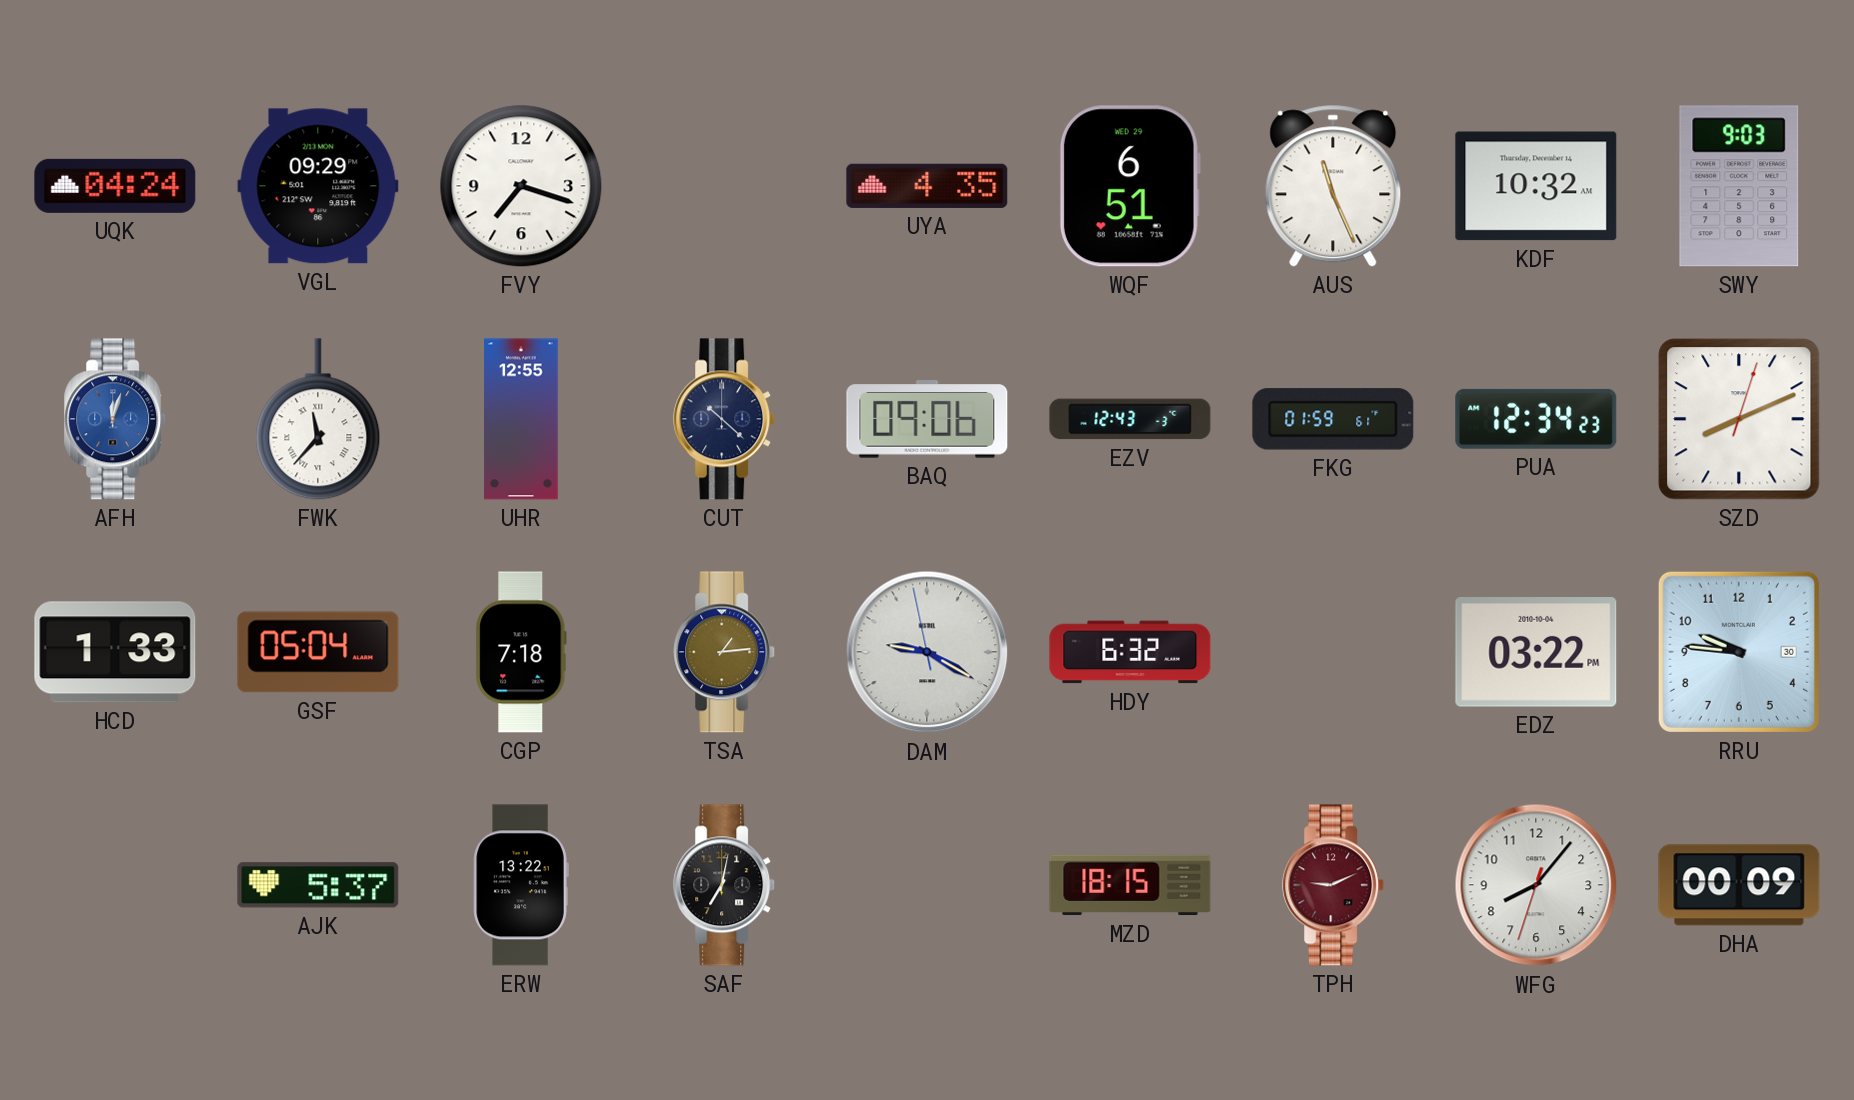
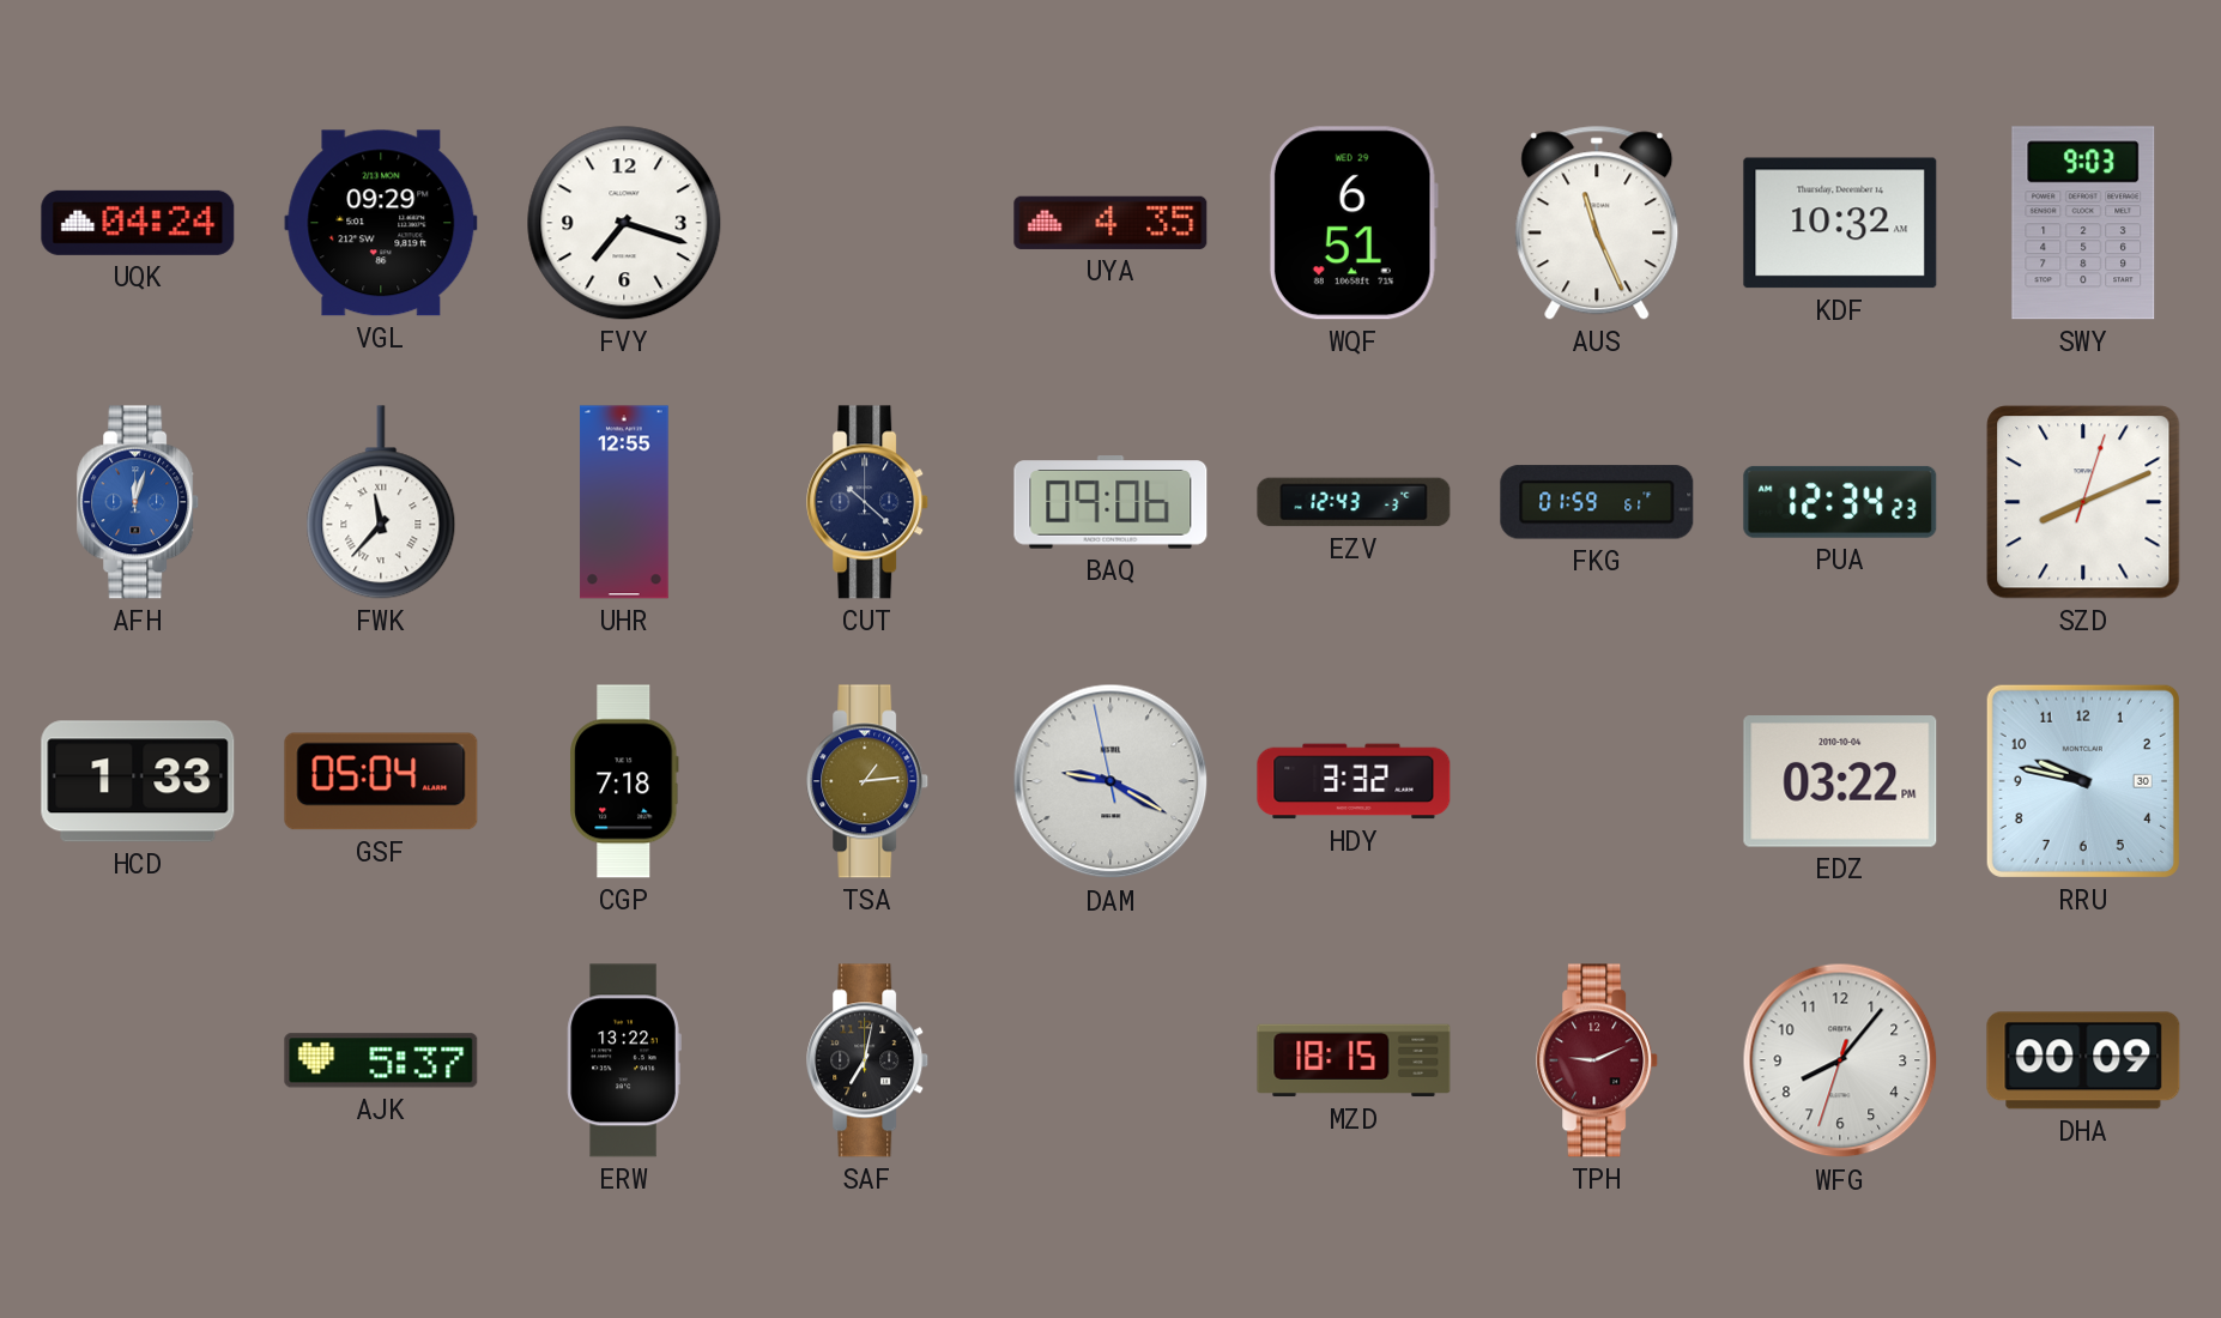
HDY: 6:32 -> 3:32 (1354, 781)
RRU: 9:46 -> 9:47 (2083, 781)
